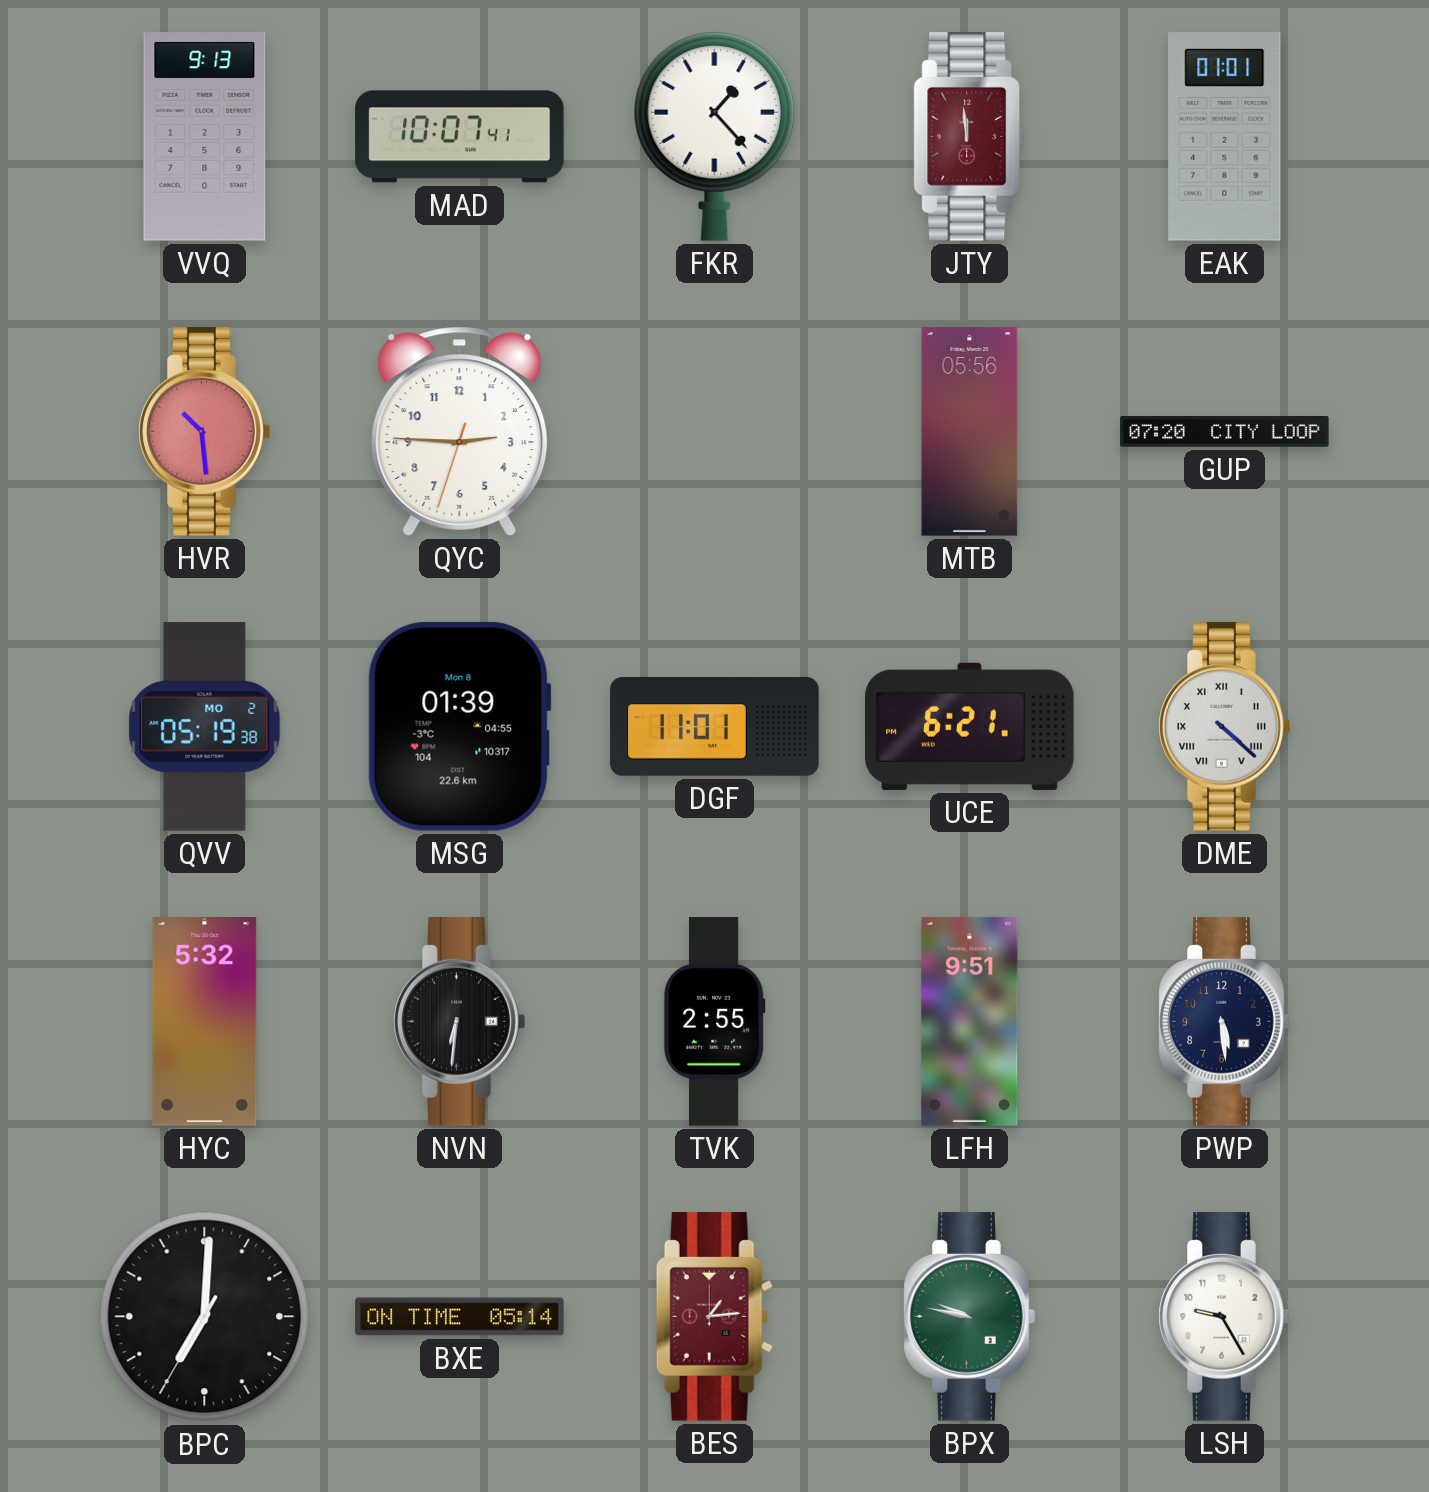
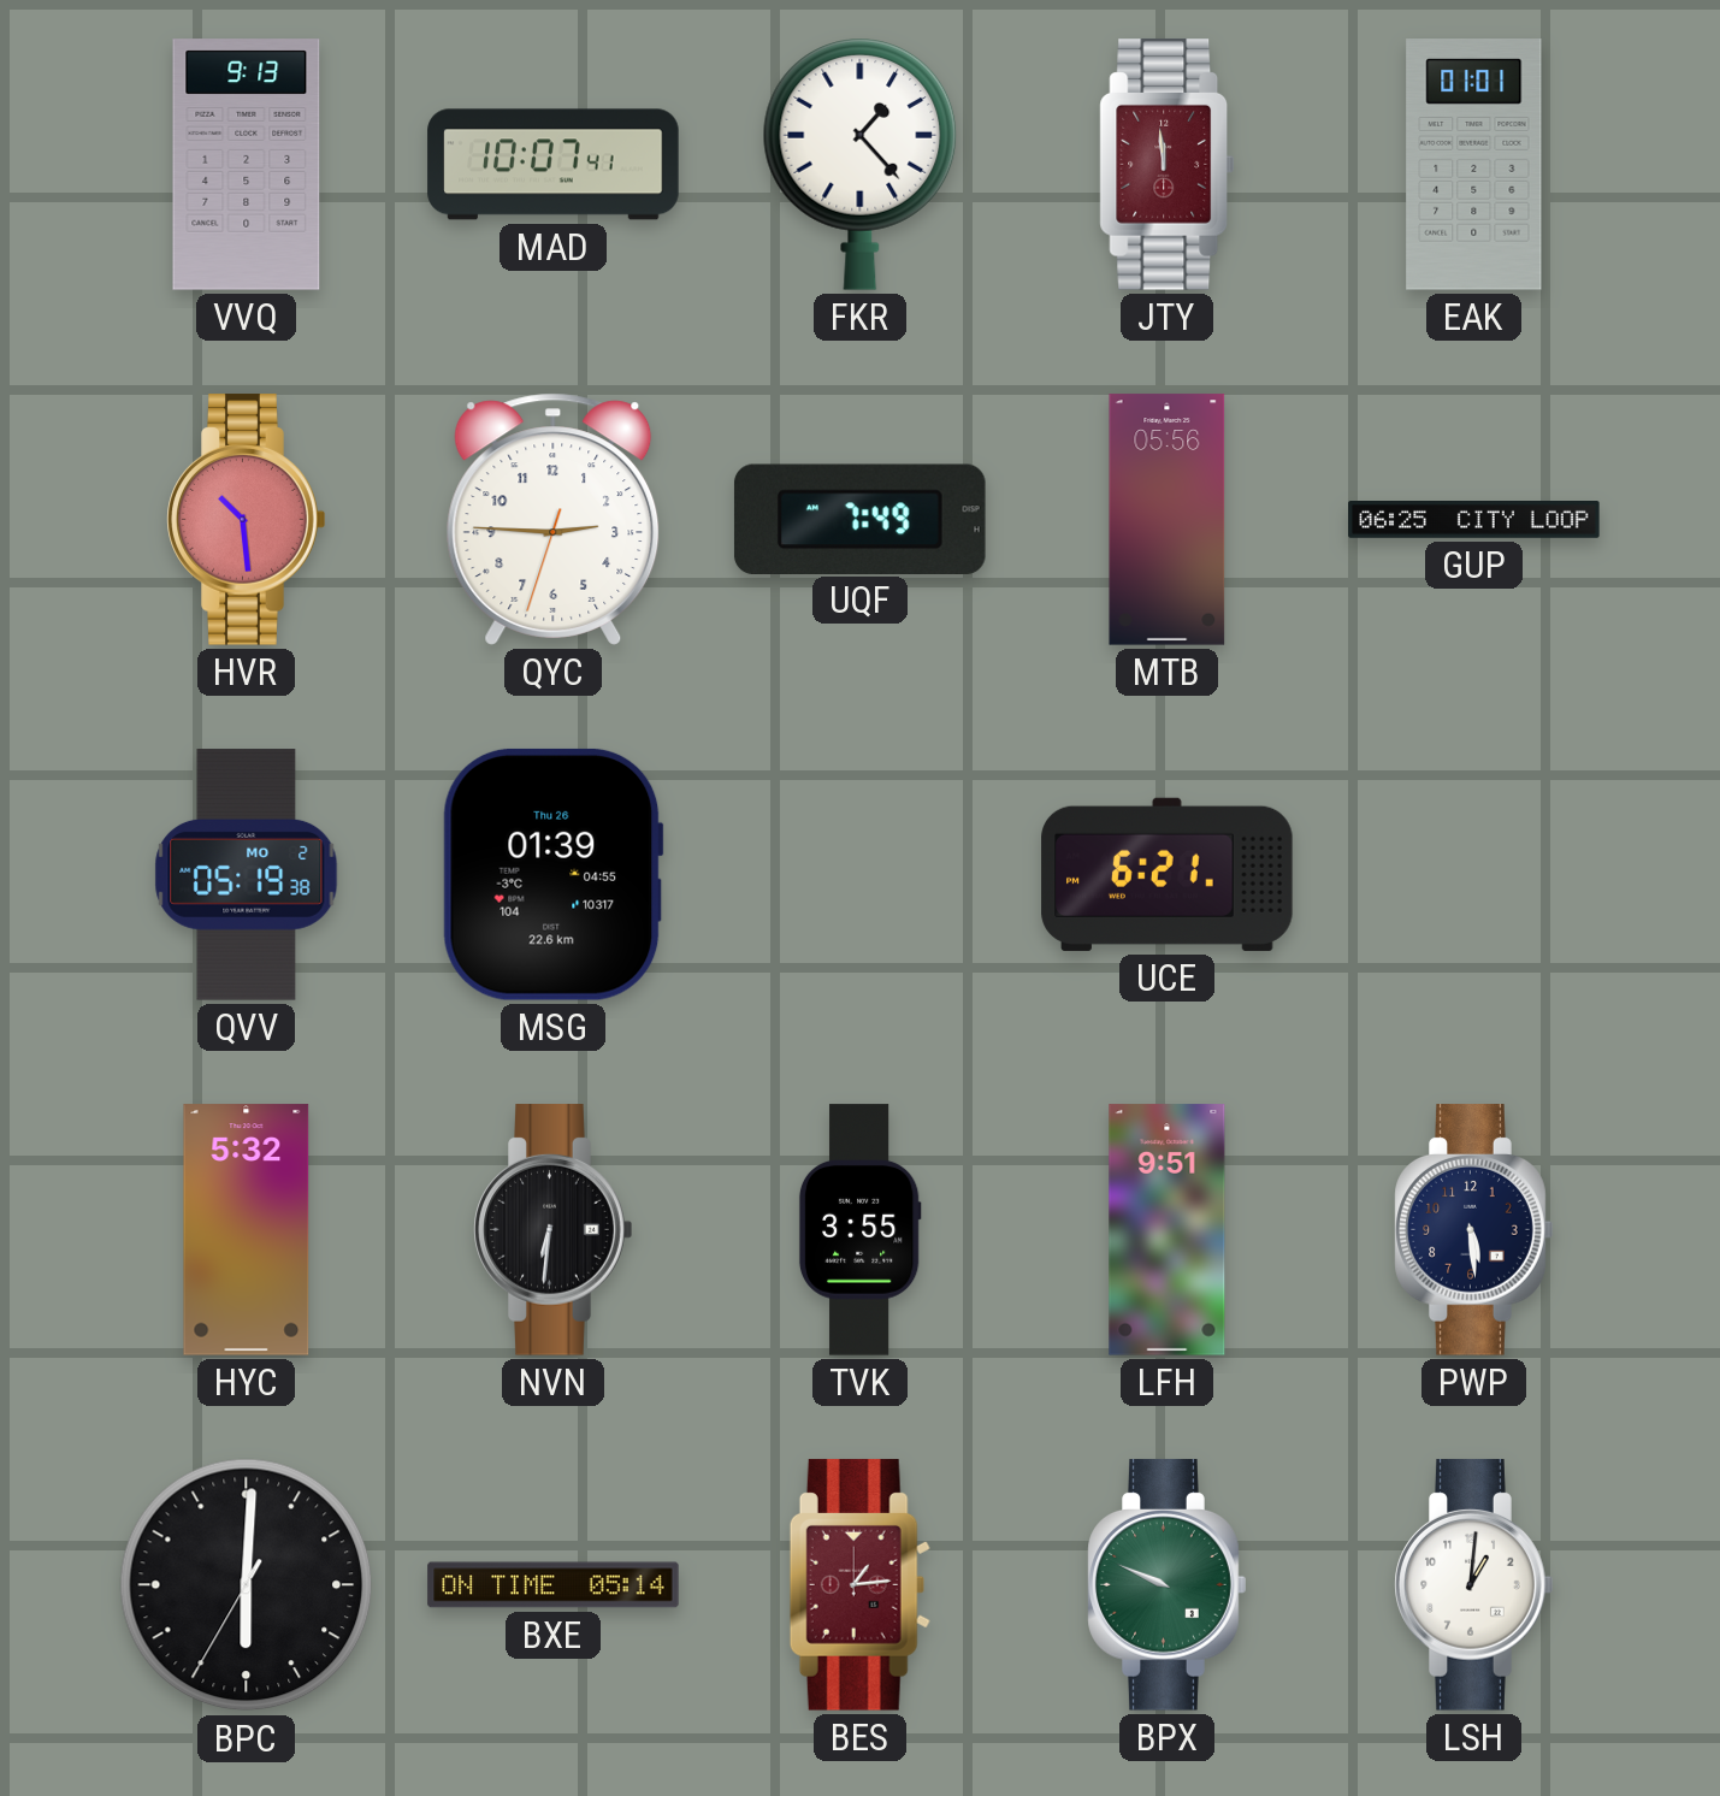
UQF: none -> 7:49 (861, 519)
GUP: 07:20 -> 06:25 (1474, 520)
MSG date: Mon 8 -> Thu 26 (552, 874)
DGF: 11:01 -> none (715, 727)
DME: 4:22 -> none (1225, 727)
TVK: 2:55 -> 3:55 (859, 1230)
BPC: 7:00 -> 6:00 (247, 1585)
BPX: 9:47 -> 9:49 (1168, 1585)
LSH: 9:25 -> 1:01 (1474, 1585)
